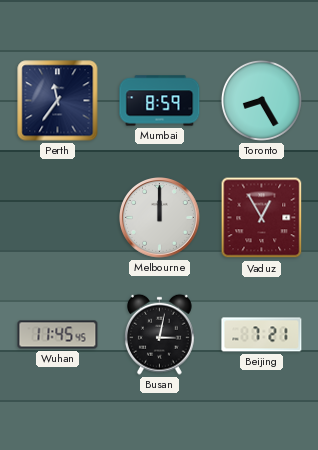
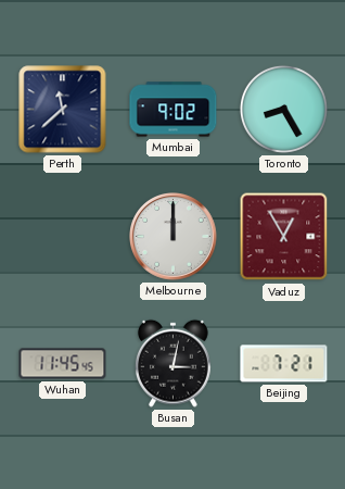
Perth: 11:36 -> 11:38 (63, 110)
Mumbai: 8:59 -> 9:02 (174, 110)
